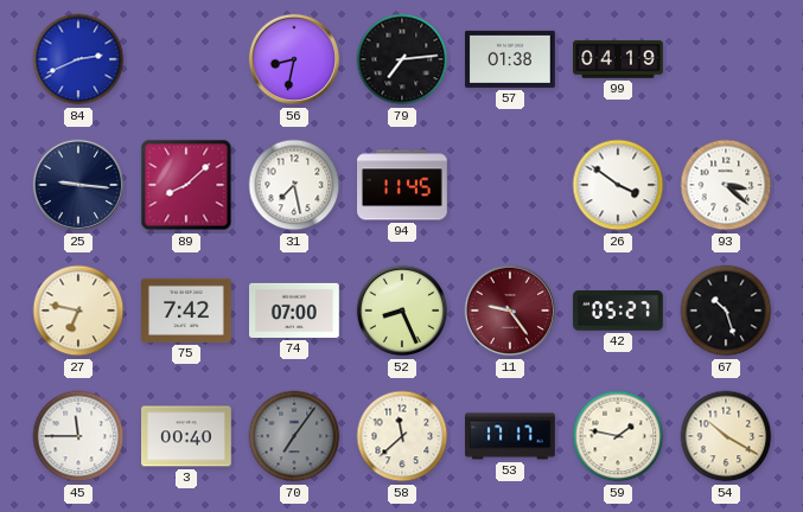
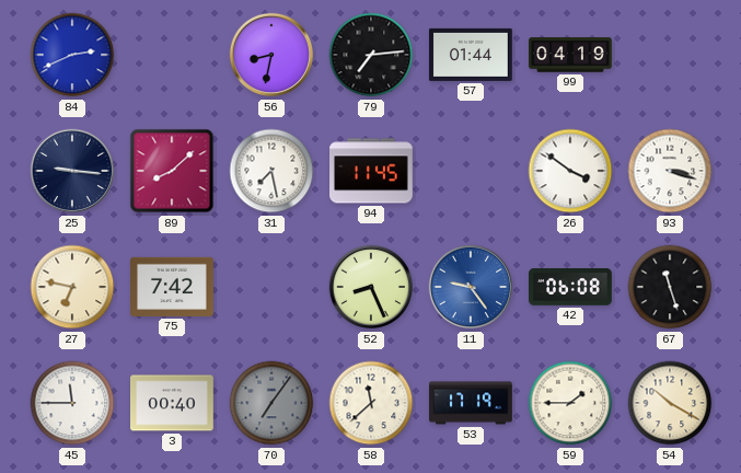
57: 01:38 -> 01:44 (472, 55)
93: 3:22 -> 3:18 (670, 171)
74: 07:00 -> none (295, 311)
11 dial: burgundy -> blue (471, 287)
42: 05:27 -> 06:08 (571, 288)
67: 10:27 -> 11:27 (670, 287)
53: 17:17 -> 17:19 (471, 403)
59: 1:47 -> 1:45 (570, 403)
